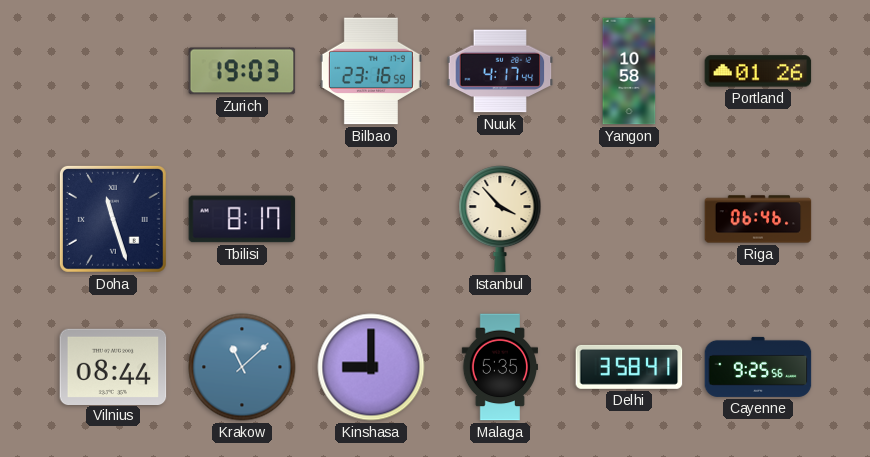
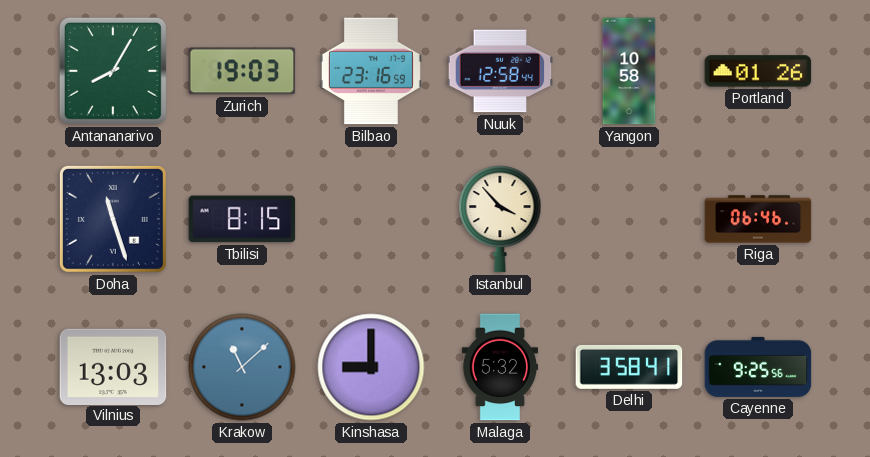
Antananarivo: none -> 8:05 (113, 71)
Nuuk: 4:17 -> 12:58 (500, 71)
Tbilisi: 8:17 -> 8:15 (242, 219)
Vilnius: 08:44 -> 13:03 (113, 366)
Malaga: 5:35 -> 5:32 (499, 367)
